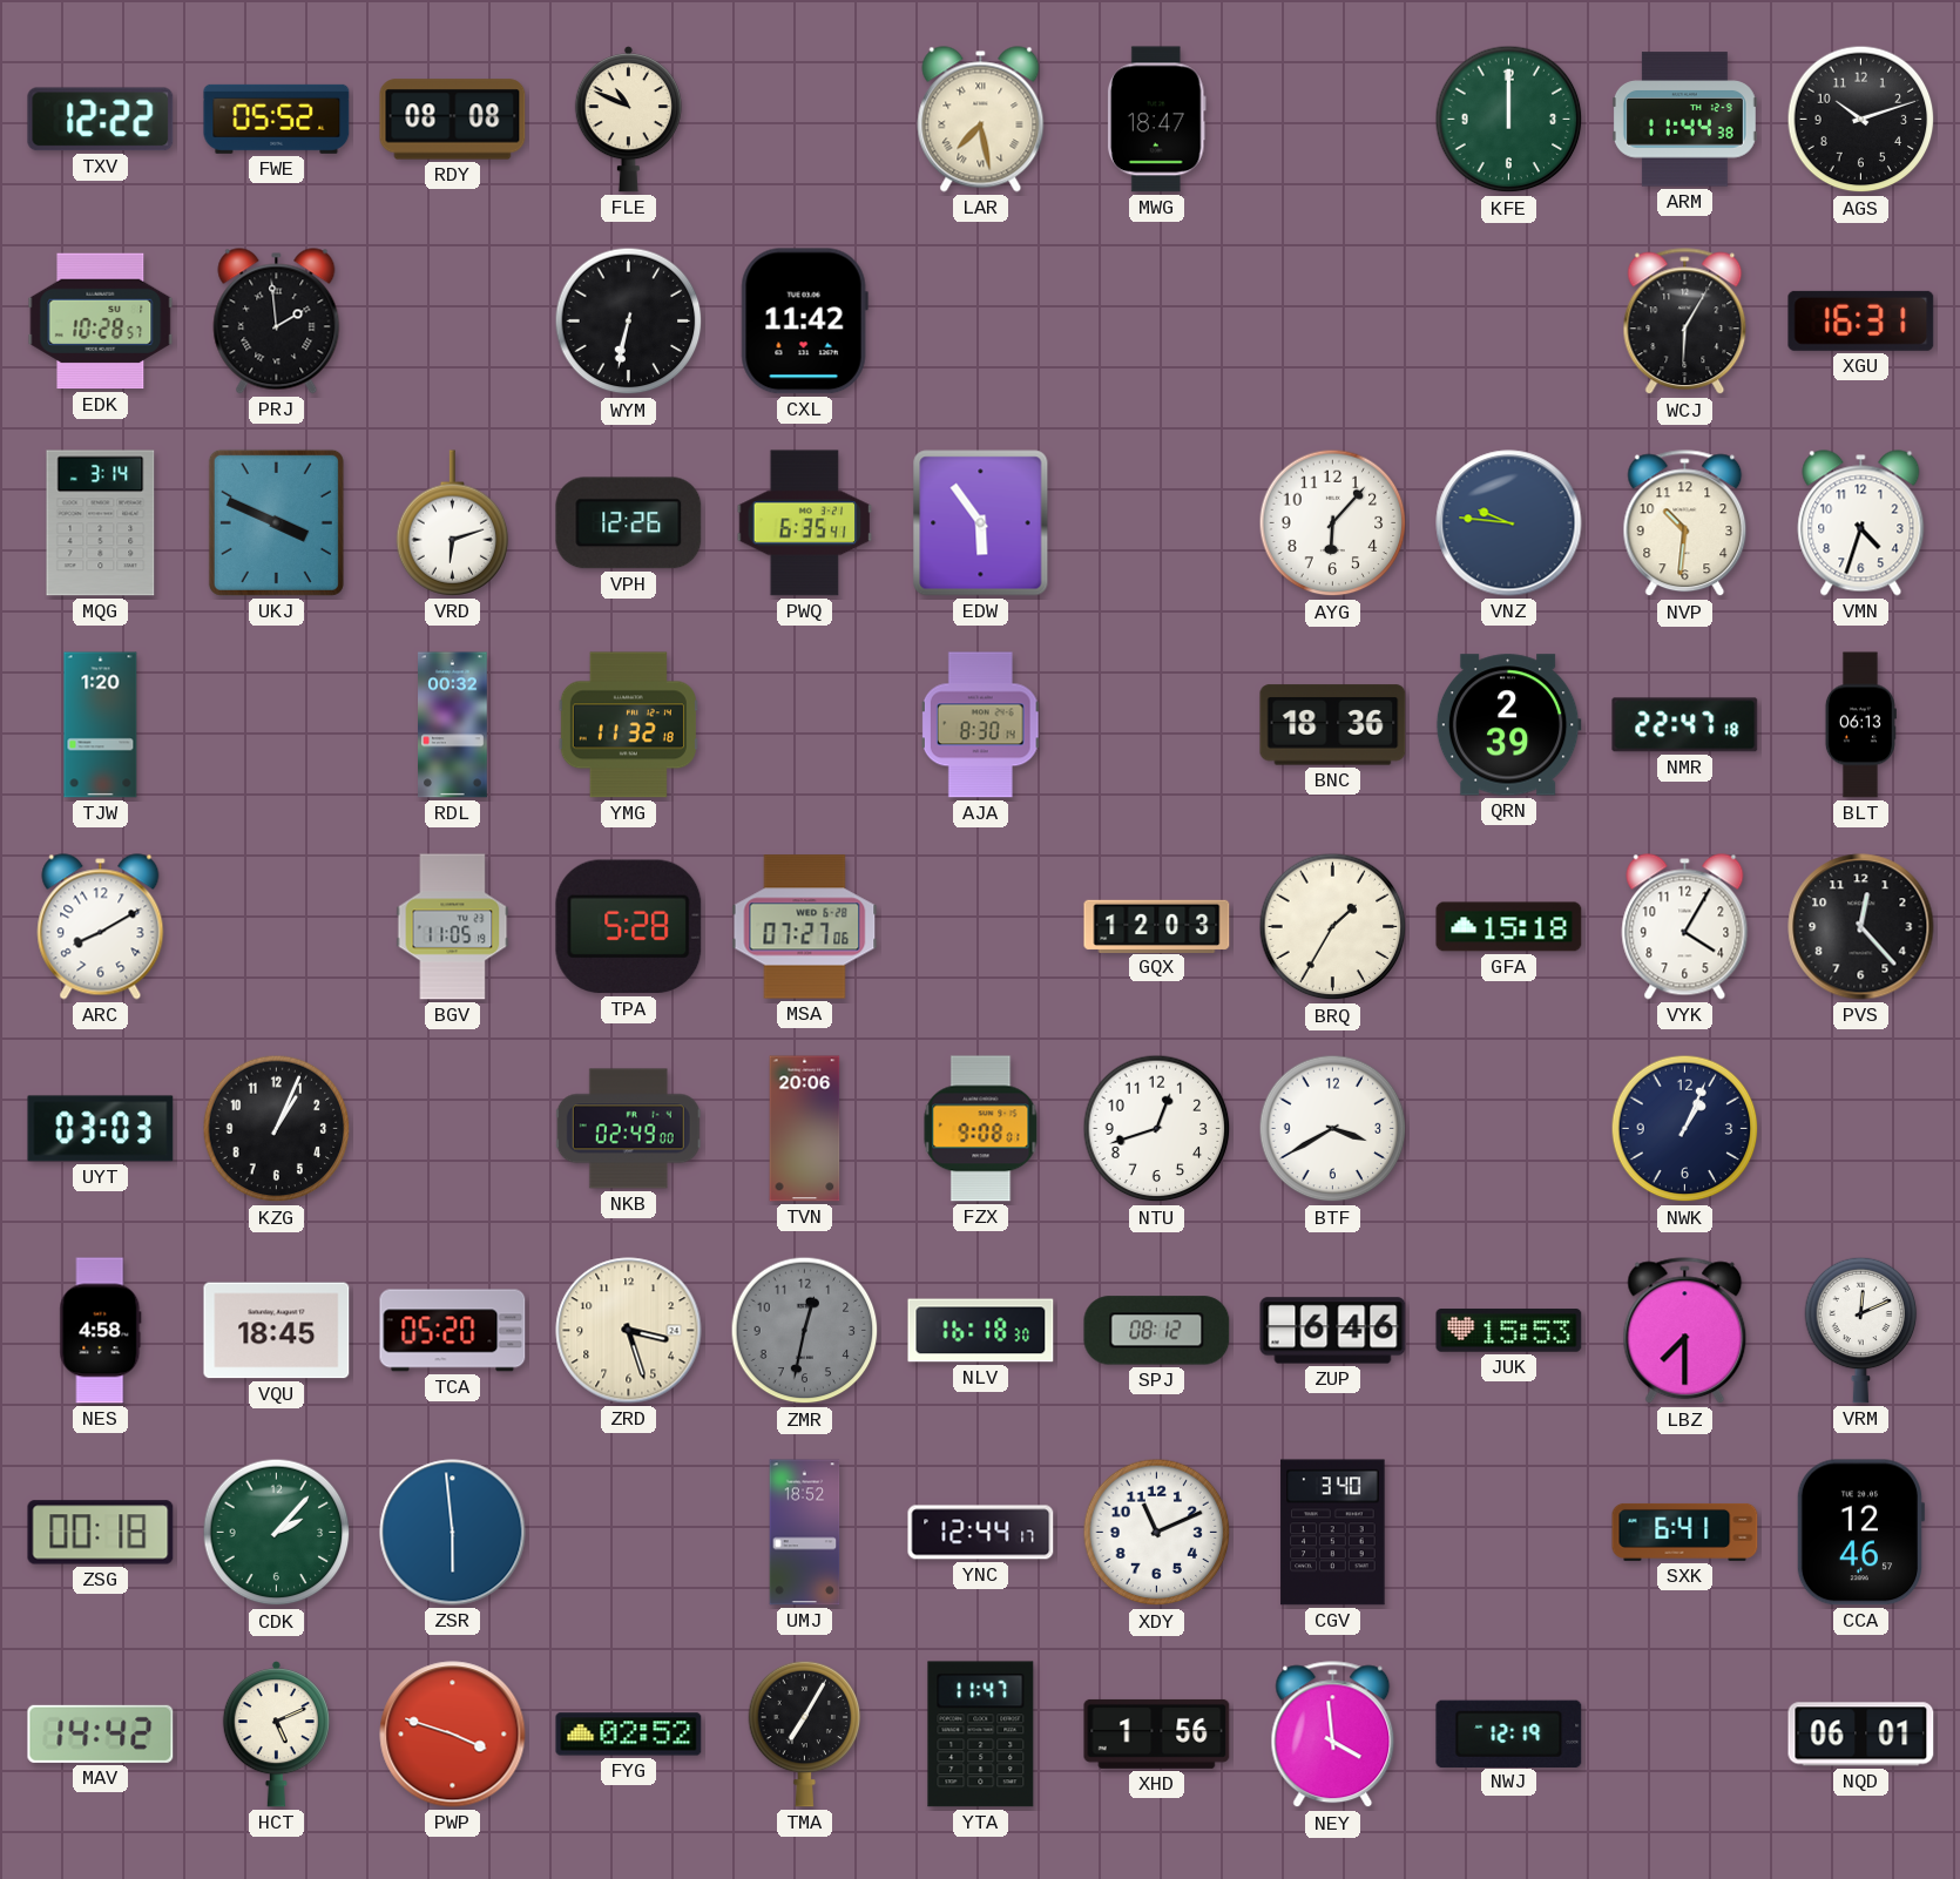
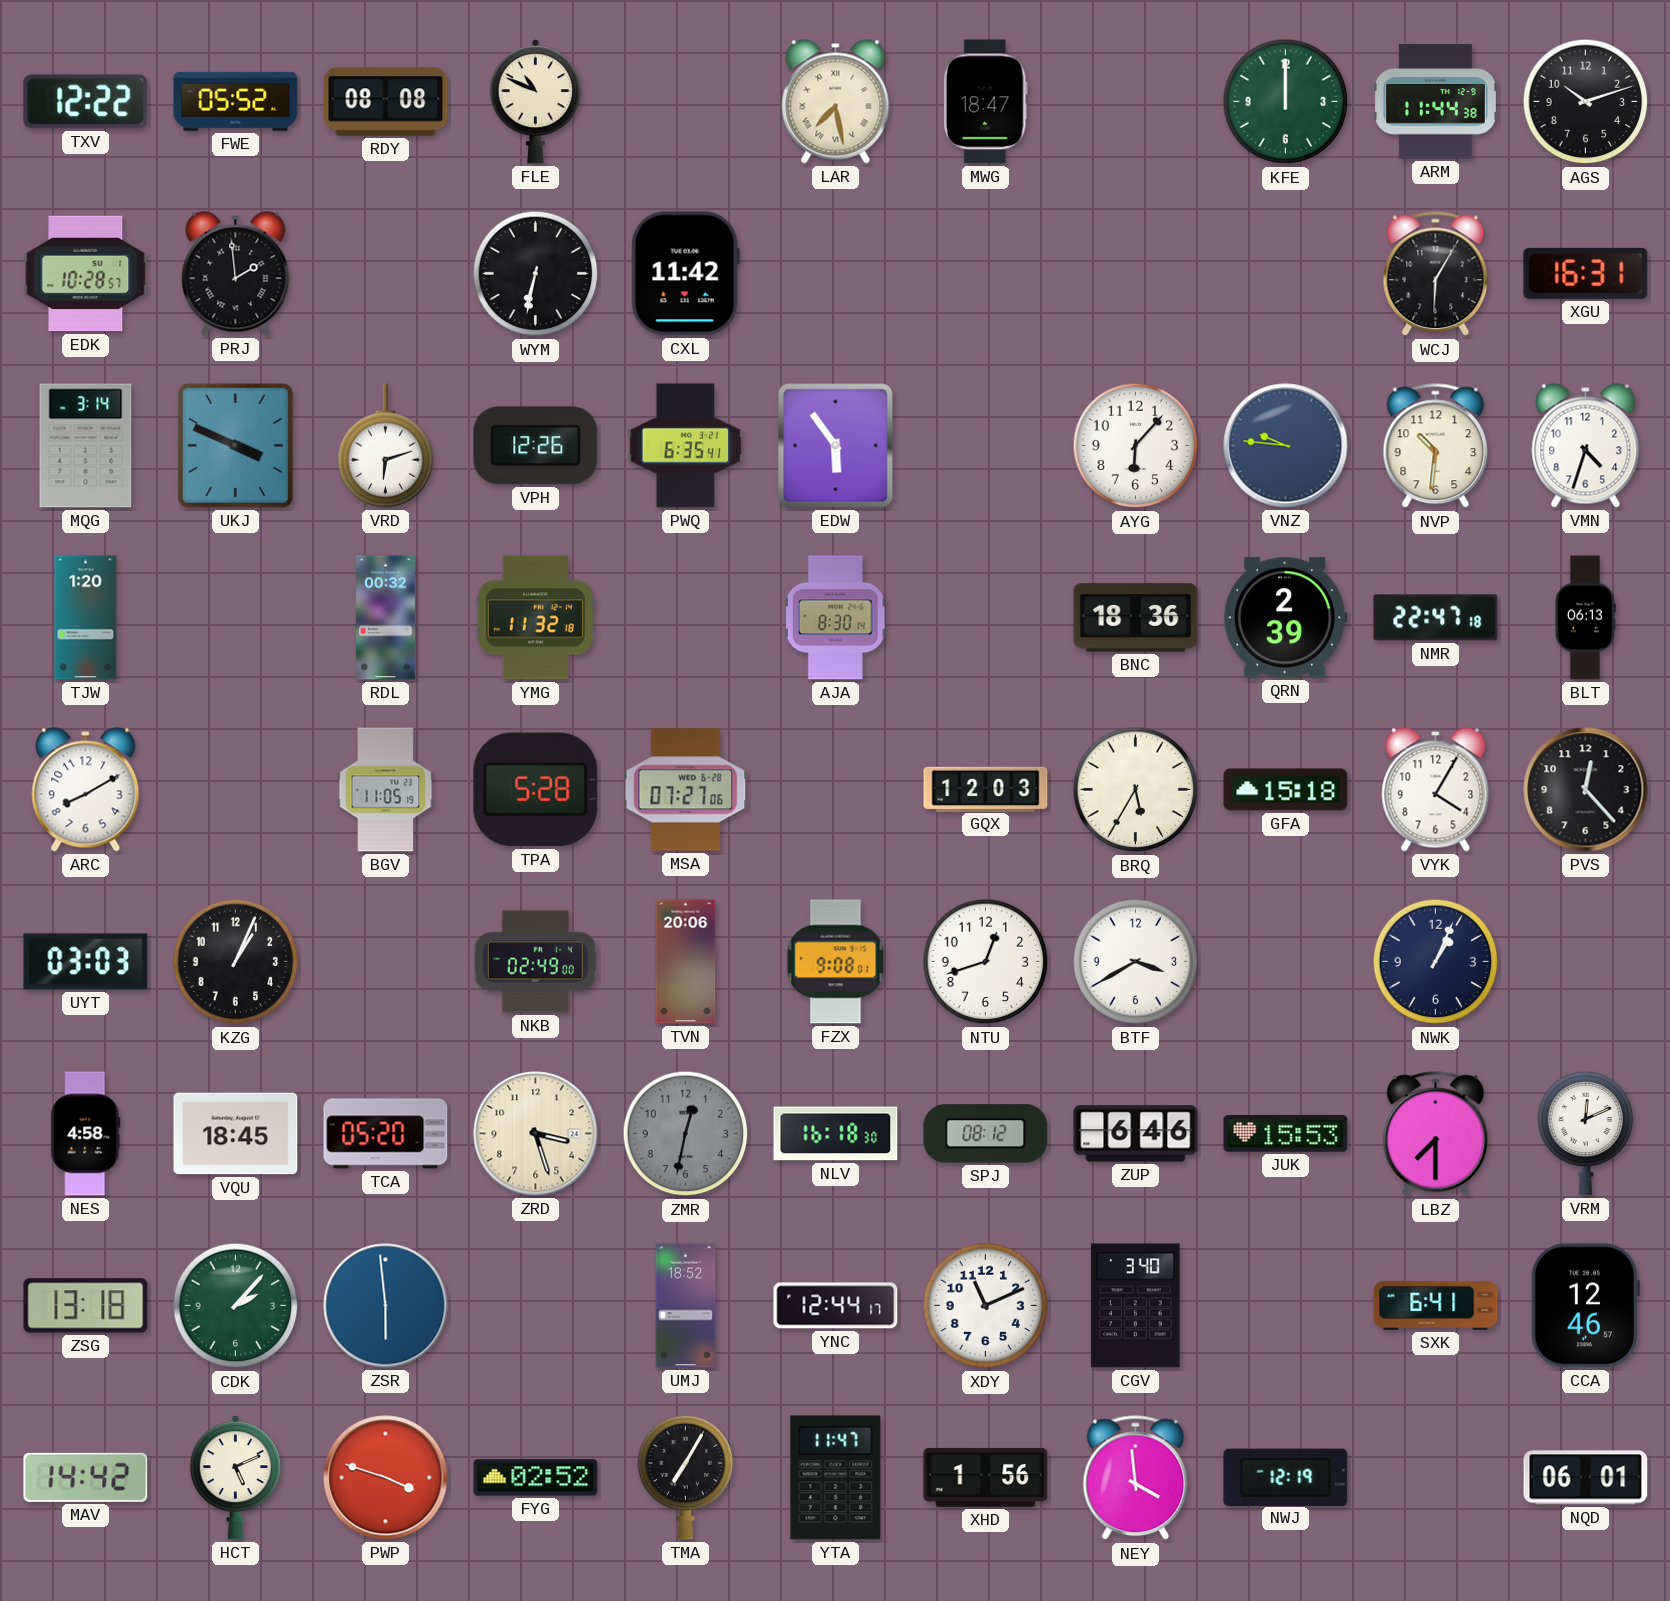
BRQ: 1:35 -> 5:35 (1136, 790)
ZSG: 00:18 -> 13:18 (86, 1306)
